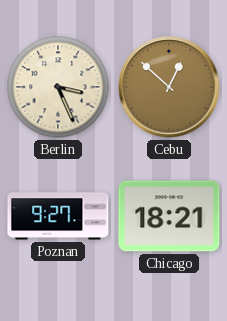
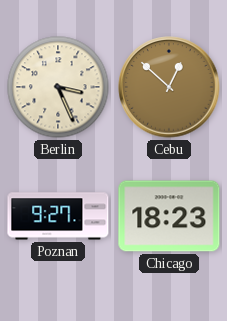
Chicago: 18:21 -> 18:23 (169, 216)
